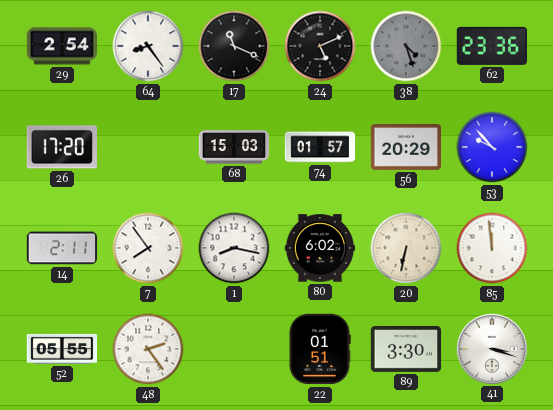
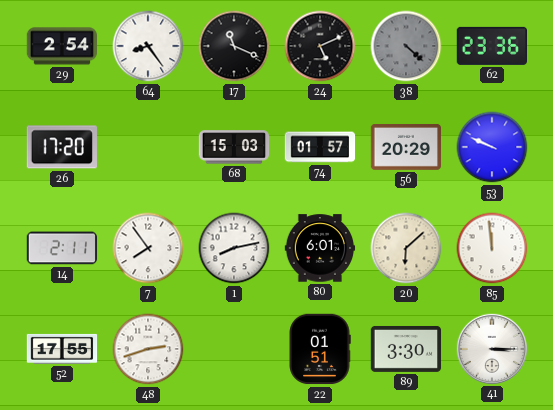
38: 4:27 -> 4:22 (406, 46)
53: 9:53 -> 9:49 (492, 147)
1: 8:17 -> 8:13 (234, 248)
80: 6:02 -> 6:01 (320, 248)
20: 6:32 -> 6:08 (406, 248)
52: 05:55 -> 17:55 (62, 349)
48: 2:24 -> 2:42 (148, 349)
41: 3:18 -> 3:15 (491, 348)
